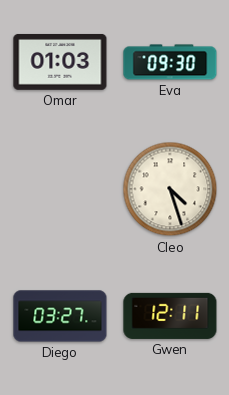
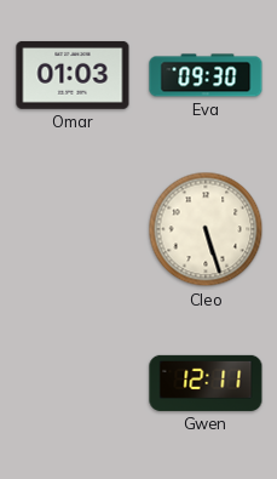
Cleo: 4:27 -> 5:27 (206, 229)
Diego: 03:27 -> none (60, 316)
